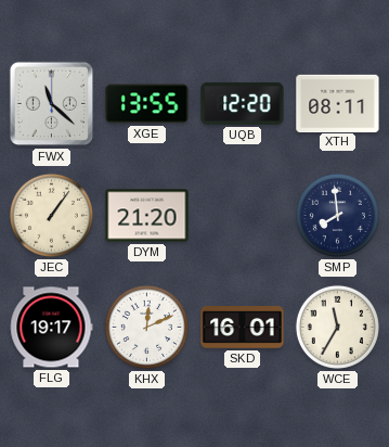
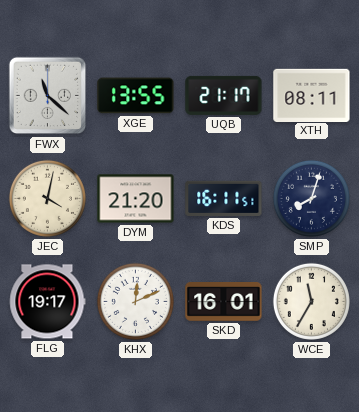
UQB: 12:20 -> 21:17 (224, 95)
JEC: 1:06 -> 4:02 (47, 198)
KDS: none -> 16:11 (224, 198)
SMP: 7:59 -> 8:03 (311, 198)
